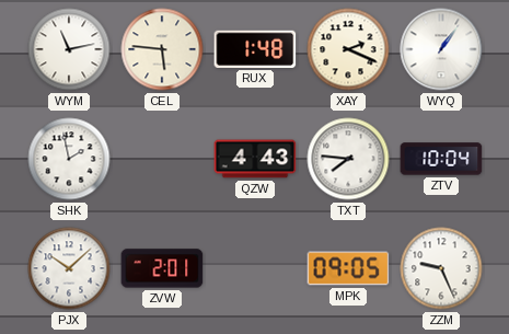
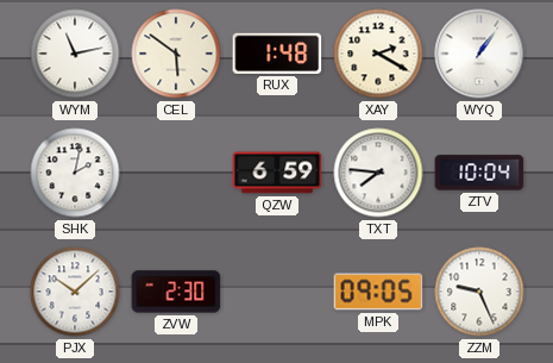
CEL: 5:46 -> 5:51 (176, 54)
XAY: 2:19 -> 2:20 (378, 54)
SHK: 1:58 -> 2:02 (75, 173)
QZW: 4:43 -> 6:59 (277, 173)
ZVW: 2:01 -> 2:30 (176, 292)
